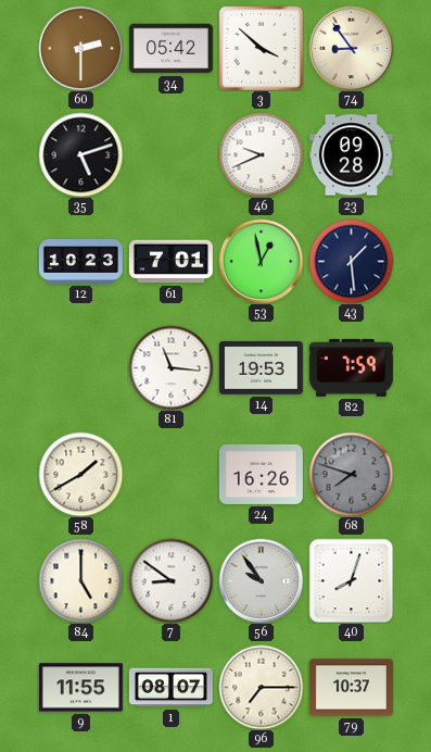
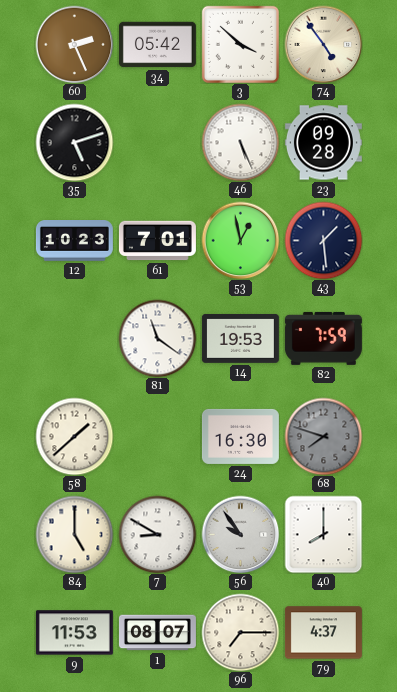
60: 2:30 -> 2:26 (74, 44)
74: 8:54 -> 4:54 (323, 44)
46: 9:41 -> 5:26 (240, 142)
81: 11:16 -> 11:21 (157, 338)
58: 1:40 -> 1:38 (74, 436)
24: 16:26 -> 16:30 (240, 436)
7: 8:51 -> 8:50 (157, 534)
40: 8:03 -> 8:00 (323, 534)
9: 11:55 -> 11:53 (74, 633)
79: 10:37 -> 4:37 (323, 633)
